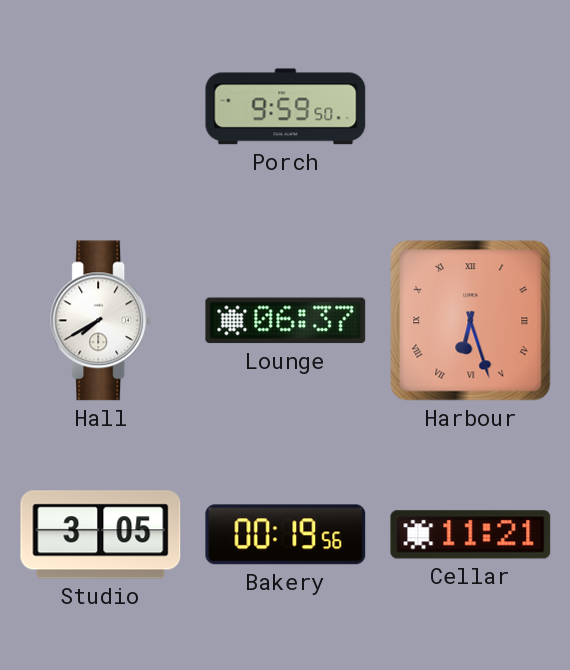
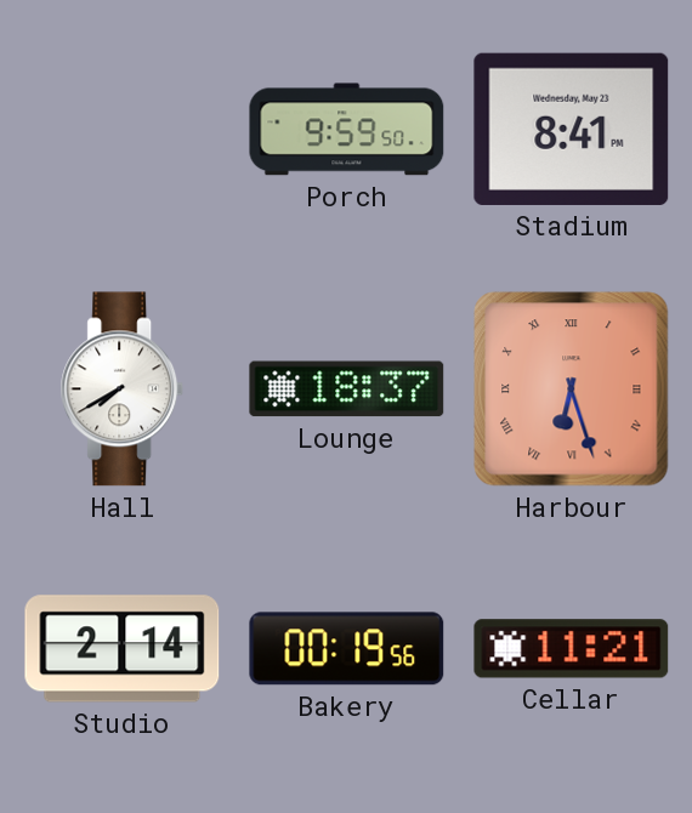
Stadium: none -> 8:41 (572, 129)
Lounge: 06:37 -> 18:37 (347, 390)
Studio: 3:05 -> 2:14 (123, 649)
